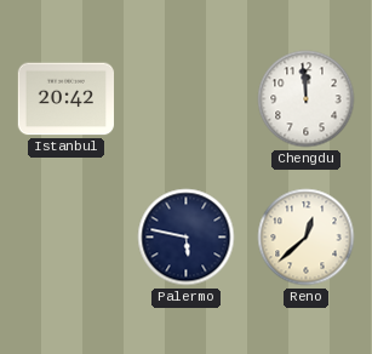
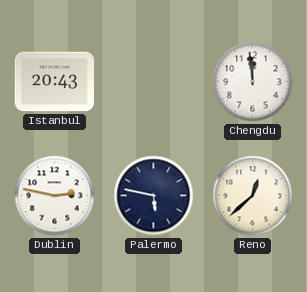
Istanbul: 20:42 -> 20:43 (55, 82)
Dublin: none -> 2:47 (55, 196)
